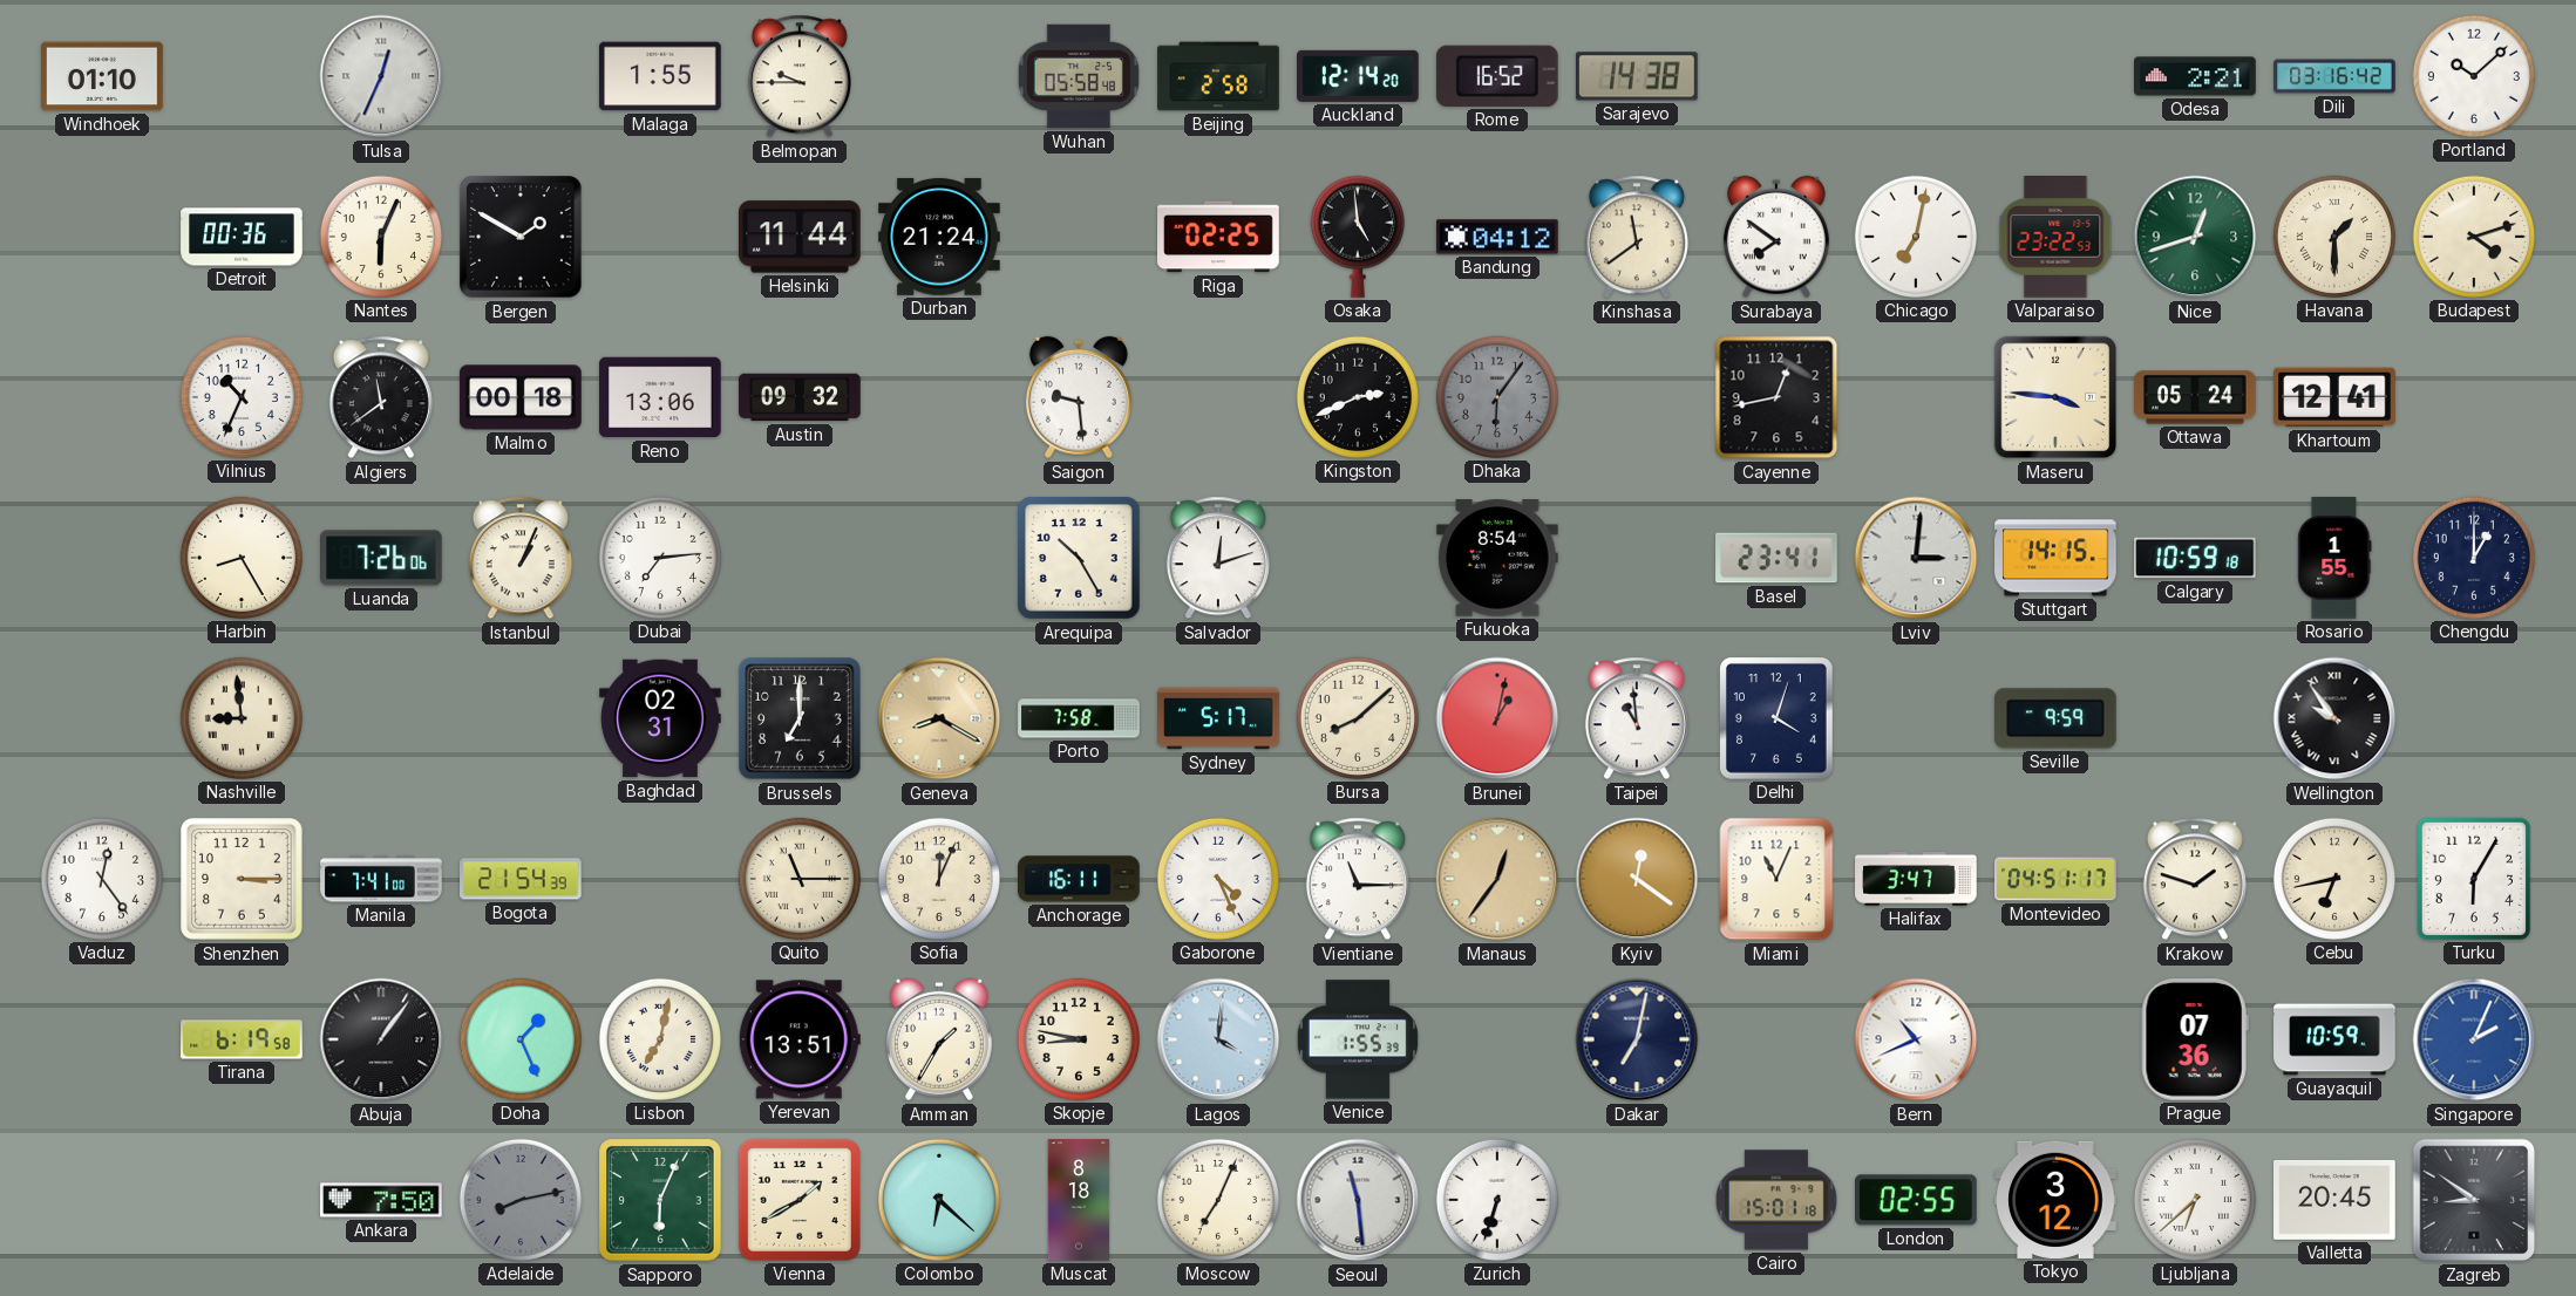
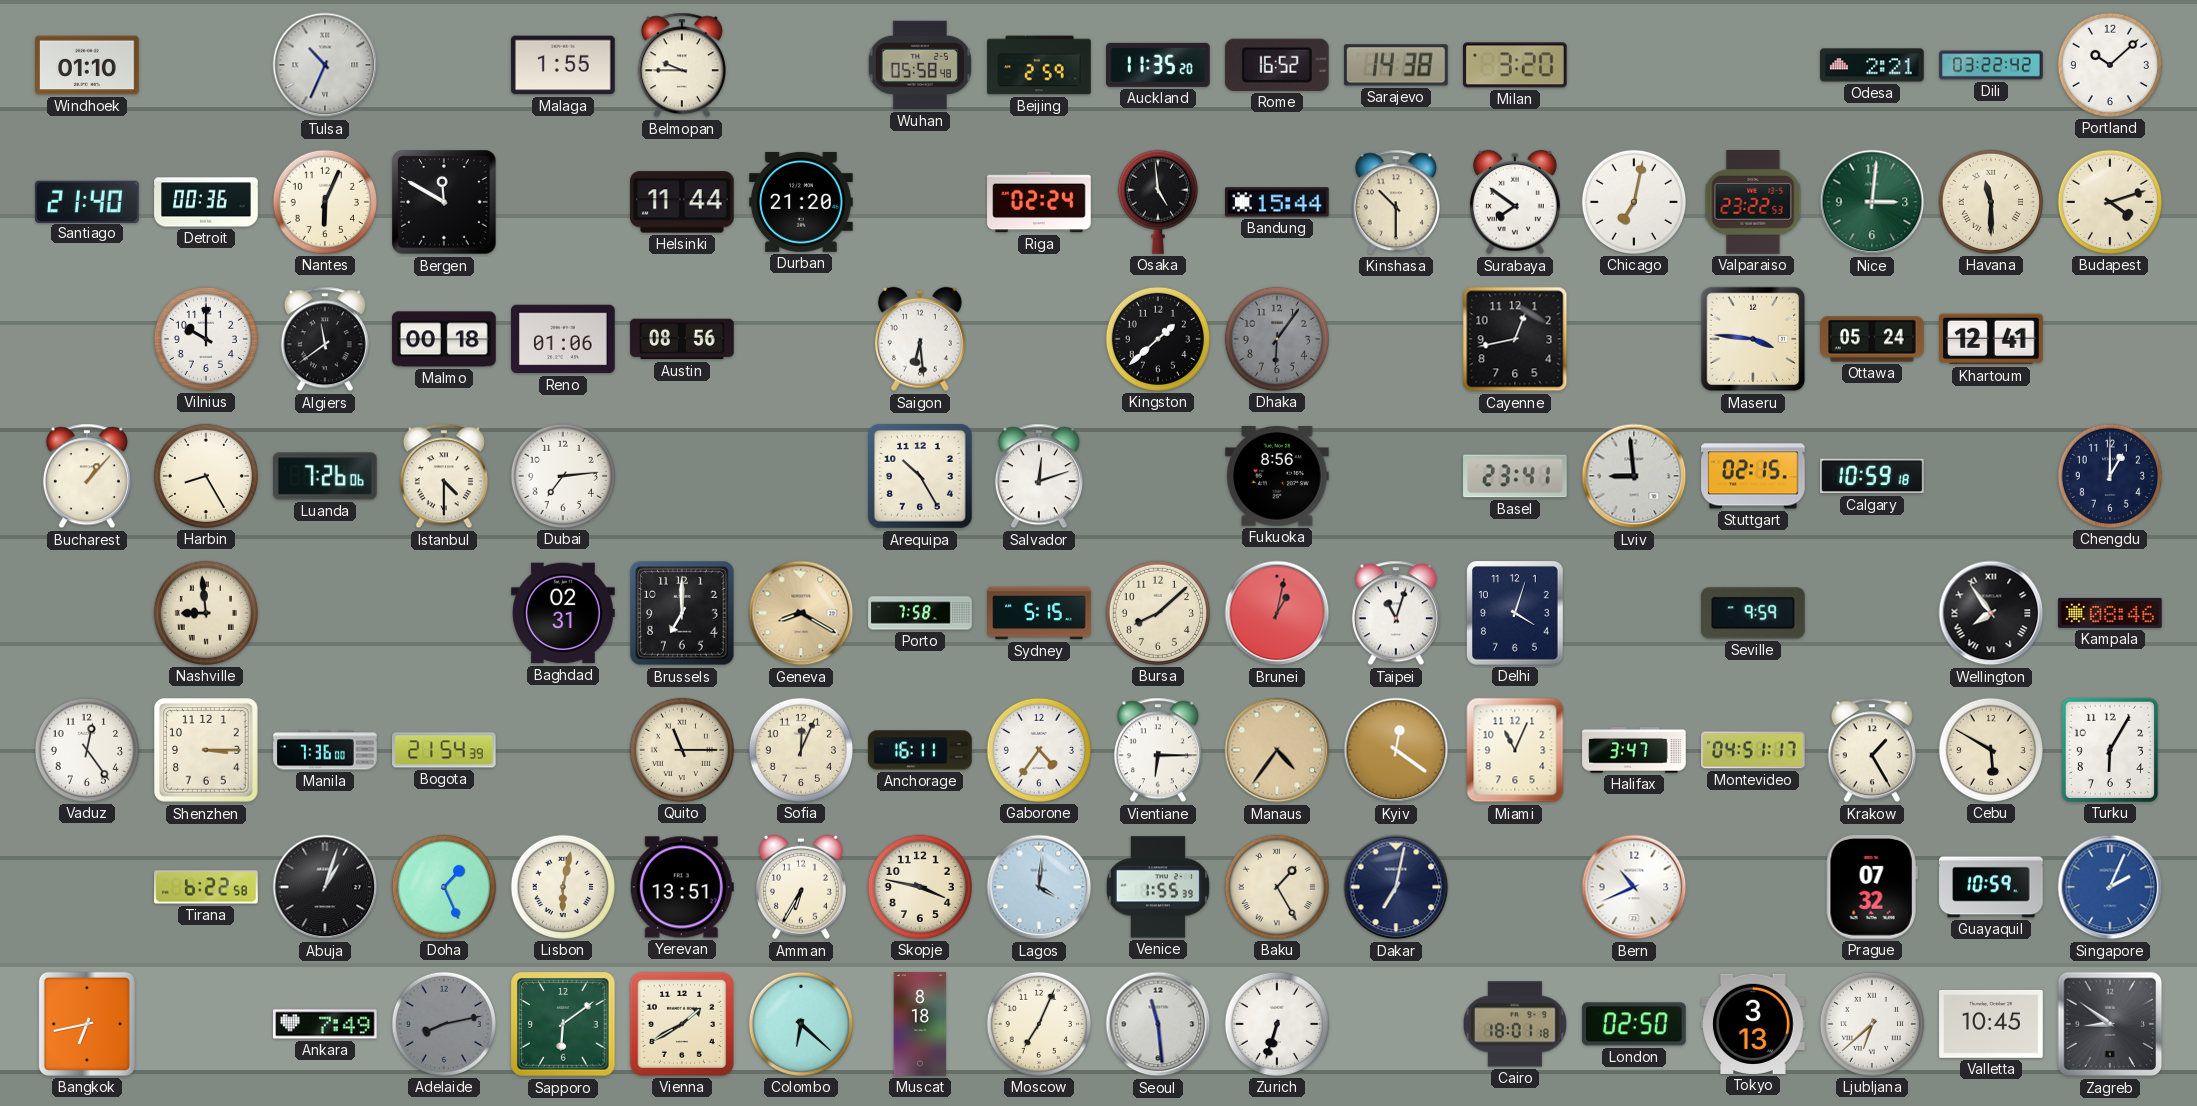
Tulsa: 12:34 -> 10:34 (325, 65)
Beijing: 2:58 -> 2:59 (1039, 65)
Auckland: 12:14 -> 11:35 (1159, 65)
Milan: none -> 3:20 (1516, 65)
Dili: 03:16 -> 03:22 (1991, 65)
Santiago: none -> 21:40 (88, 201)
Bergen: 1:50 -> 11:50 (444, 202)
Durban: 21:24 -> 21:20 (801, 202)
Riga: 02:25 -> 02:24 (1039, 202)
Bandung: 04:12 -> 15:44 (1278, 202)
Kinshasa: 11:39 -> 10:30 (1396, 202)
Nice: 12:42 -> 3:01 (1872, 202)
Havana: 1:30 -> 11:30 (1991, 202)
Vilnius: 10:34 -> 10:00 (206, 339)
Reno: 13:06 -> 01:06 (563, 339)
Austin: 09:32 -> 08:56 (682, 339)
Saigon: 9:29 -> 6:29 (920, 339)
Kingston: 2:41 -> 1:38 (1158, 339)
Bucharest: none -> 1:07 (87, 476)
Istanbul: 1:04 -> 4:30 (444, 476)
Fukuoka: 8:54 -> 8:56 (1277, 476)
Lviv: 3:01 -> 8:59 (1634, 476)
Stuttgart: 14:15 -> 02:15 (1753, 476)
Rosario: 1:55 -> none (2334, 558)
Sydney: 5:17 -> 5:15 (1039, 613)
Taipei: 10:59 -> 11:03 (1396, 613)
Wellington: 9:54 -> 7:54 (1991, 613)
Kampala: none -> 08:46 (2110, 613)
Manila: 7:41 -> 7:36 (325, 750)
Gaborone: 4:26 -> 4:36 (1039, 750)
Vientiane: 11:15 -> 6:15 (1158, 750)
Manaus: 12:36 -> 4:36 (1277, 750)
Krakow: 1:48 -> 1:25 (1872, 750)
Cebu: 6:43 -> 5:50 (1991, 750)
Tirana: 6:19 -> 6:22 (206, 887)
Abuja: 1:06 -> 1:03 (325, 887)
Lisbon: 7:02 -> 6:02 (563, 887)
Amman: 1:35 -> 6:35 (801, 887)
Skopje: 8:47 -> 3:47 (920, 887)
Baku: none -> 1:25 (1277, 887)
Prague: 07:36 -> 07:32 (1872, 888)
Bangkok: none -> 6:43 (87, 1024)
Ankara: 7:50 -> 7:49 (325, 1024)
Sapporo: 6:04 -> 6:09 (563, 1024)
Cairo: 15:01 -> 18:01 (1515, 1024)
London: 02:55 -> 02:50 (1635, 1024)
Tokyo: 3:12 -> 3:13 (1753, 1024)
Valletta: 20:45 -> 10:45 (1991, 1024)
